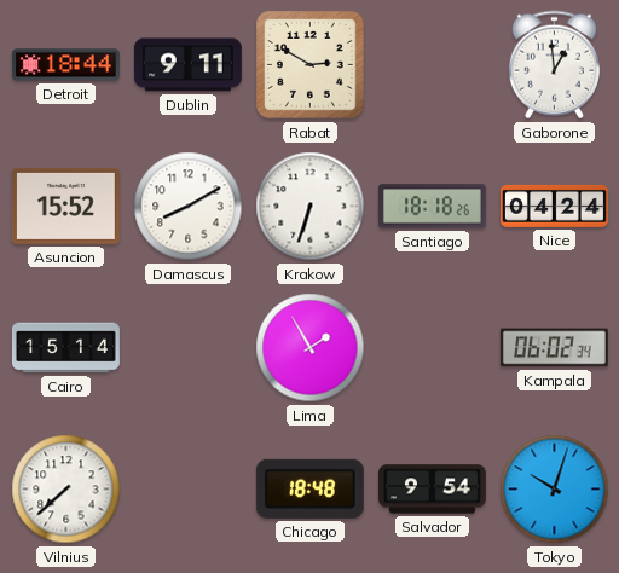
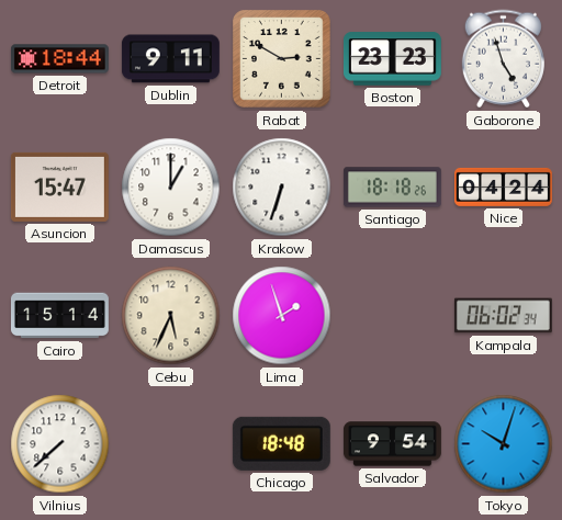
Boston: none -> 23:23 (392, 59)
Gaborone: 12:59 -> 4:57 (503, 59)
Asuncion: 15:52 -> 15:47 (59, 186)
Damascus: 8:10 -> 1:00 (171, 188)
Cebu: none -> 5:34 (171, 316)
Lima: 1:55 -> 1:57 (282, 316)
